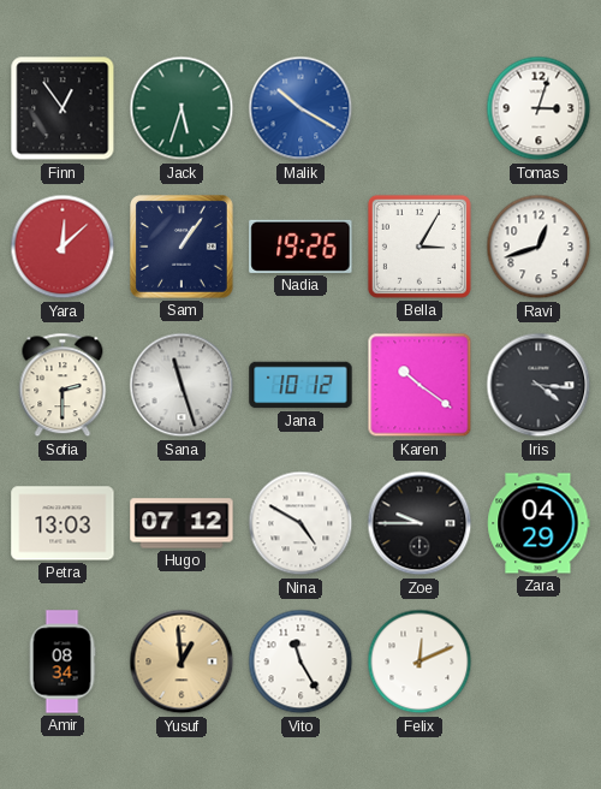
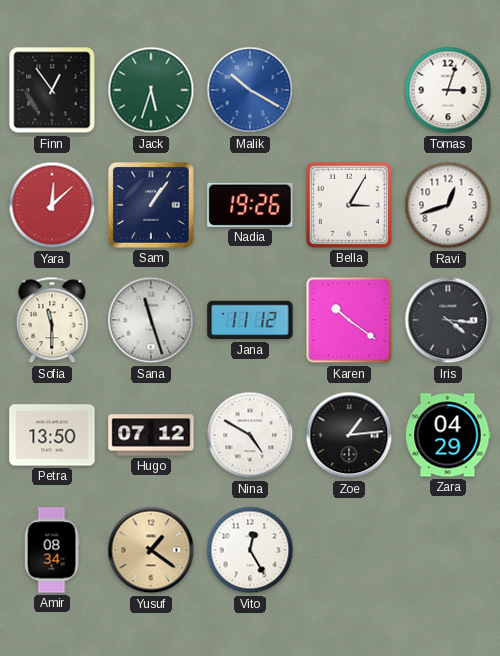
Sofia: 2:30 -> 11:30 (52, 320)
Jana: 10:12 -> 11:12 (250, 320)
Petra: 13:03 -> 13:50 (52, 435)
Zoe: 9:45 -> 1:14 (349, 435)
Yusuf: 12:59 -> 1:21 (151, 550)
Vito: 11:25 -> 12:25 (250, 550)
Felix: 12:11 -> none (419, 662)
